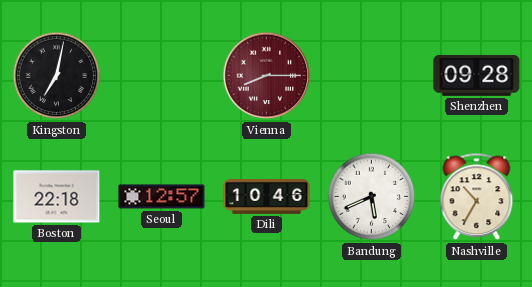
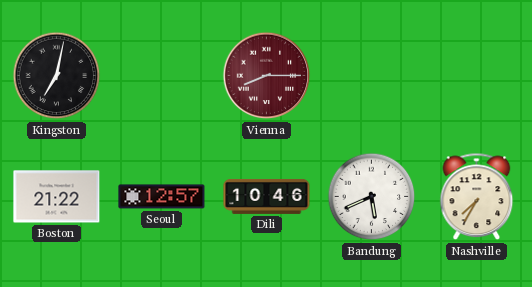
Shenzhen: 09:28 -> none (477, 75)
Boston: 22:18 -> 21:22 (57, 197)
Nashville: 10:35 -> 7:35 (477, 197)
